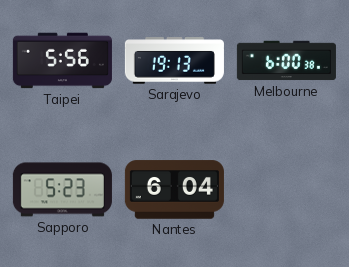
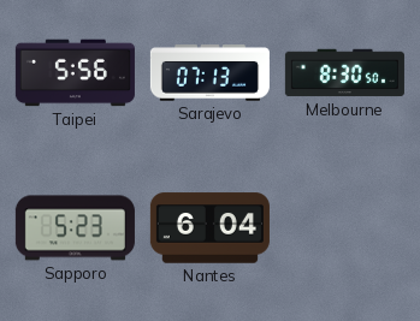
Sarajevo: 19:13 -> 07:13 (209, 73)
Melbourne: 6:00 -> 8:30 (344, 73)
